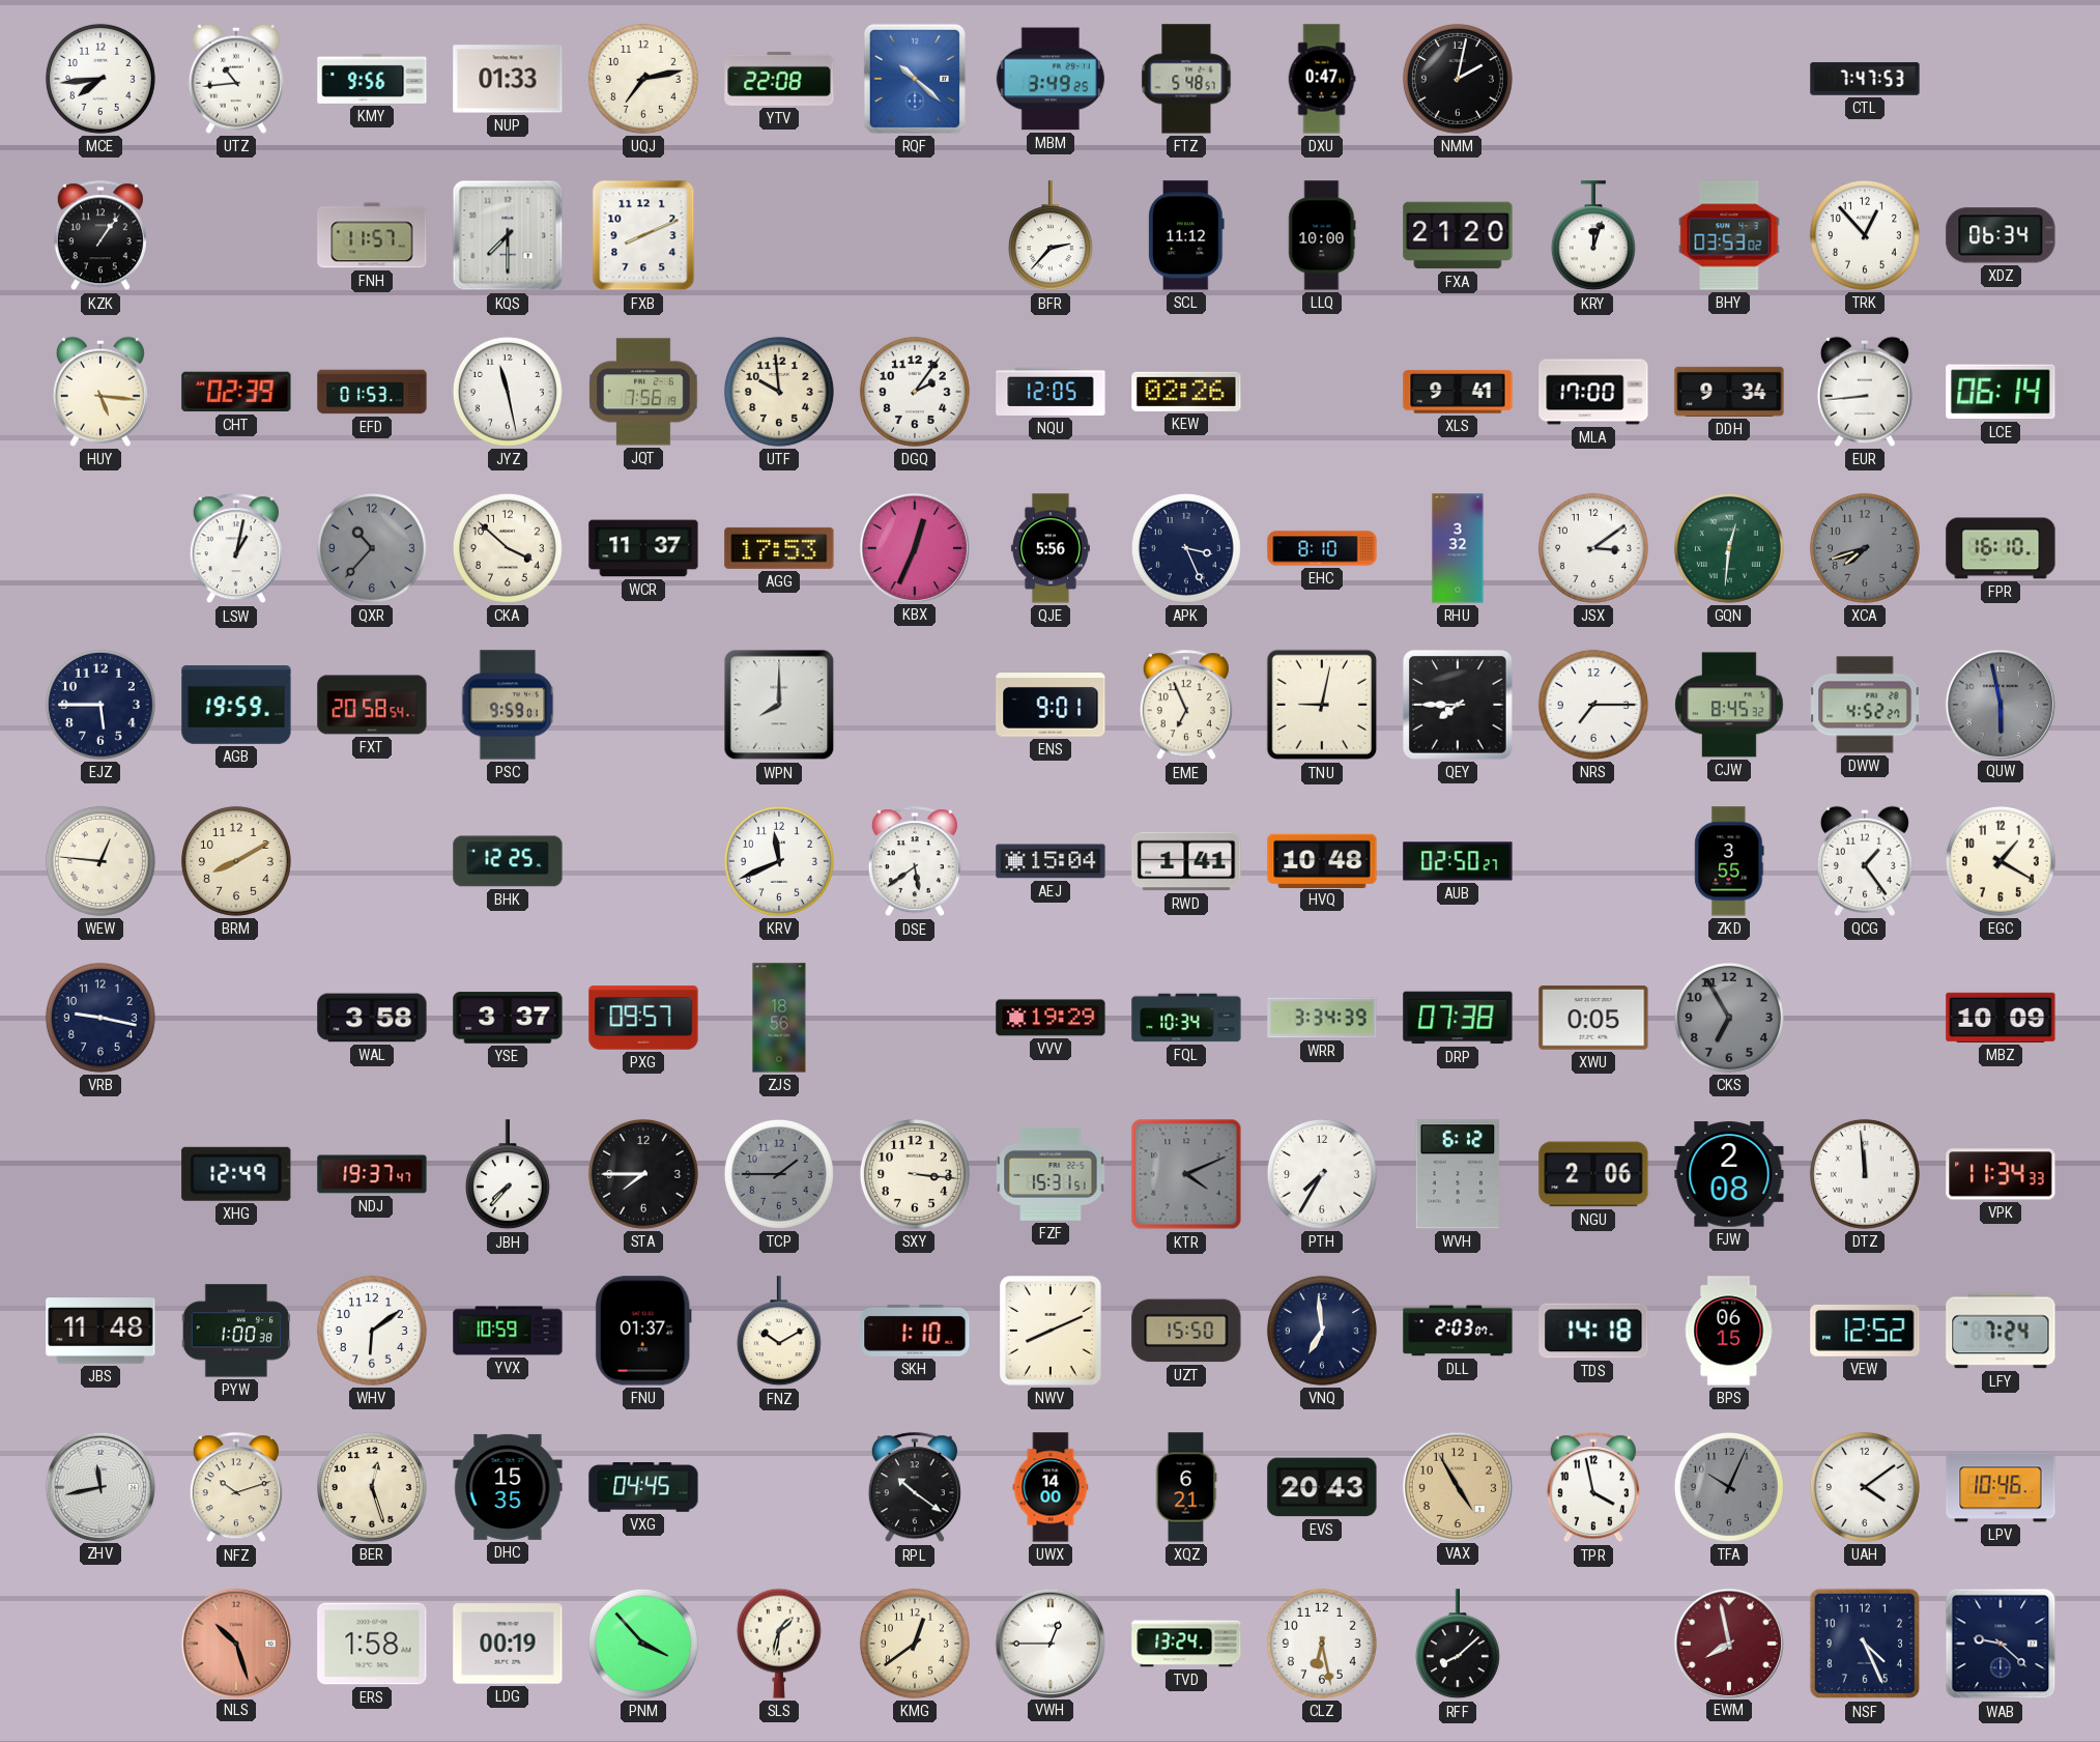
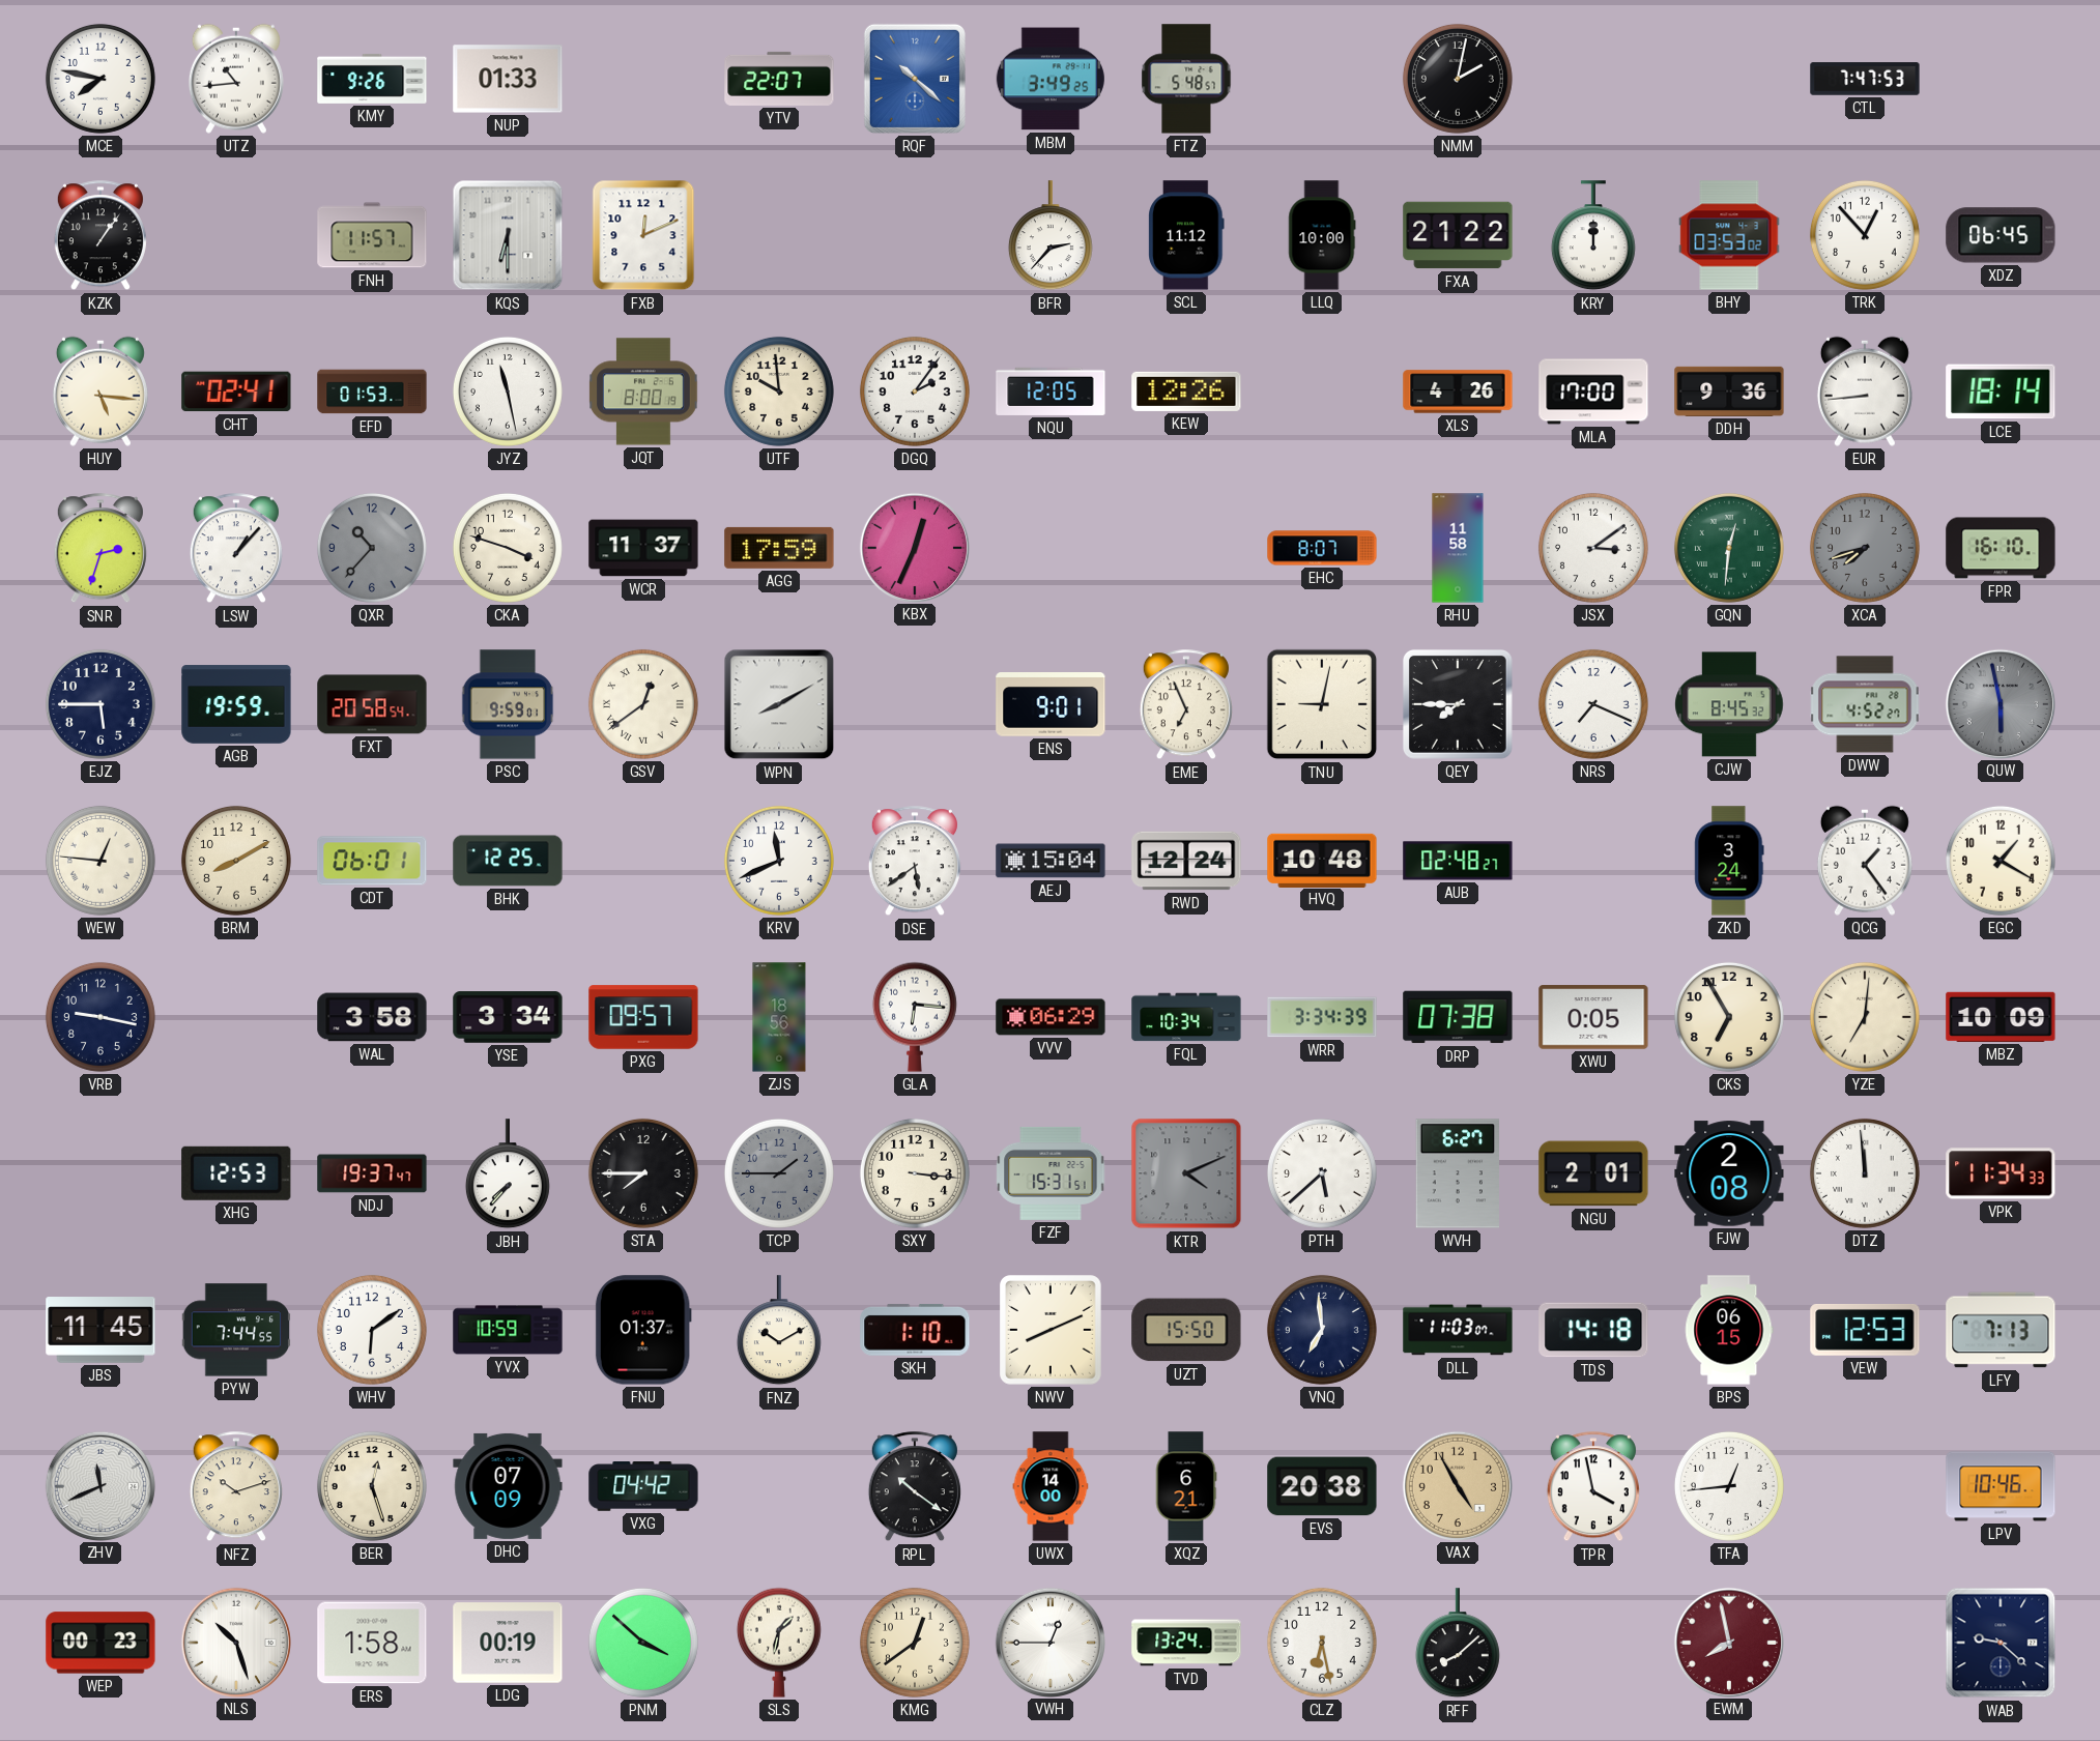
MCE: 7:44 -> 7:47 (100, 79)
KMY: 9:56 -> 9:26 (372, 79)
UQJ: 7:13 -> none (643, 79)
YTV: 22:08 -> 22:07 (779, 79)
DXU: 0:47 -> none (1322, 79)
KQS: 7:30 -> 6:30 (508, 235)
FXB: 8:11 -> 12:11 (643, 235)
FXA: 21:20 -> 21:22 (1458, 235)
KRY: 12:03 -> 12:00 (1593, 236)
XDZ: 06:34 -> 06:45 (2001, 235)
CHT: 02:39 -> 02:41 (236, 391)
JQT: 7:56 -> 8:00 (643, 391)
KEW: 02:26 -> 12:26 (1186, 391)
XLS: 9:41 -> 4:26 (1458, 391)
DDH: 9:34 -> 9:36 (1729, 391)
LCE: 06:14 -> 18:14 (2001, 391)
SNR: none -> 2:33 (100, 549)
LSW: 1:02 -> 1:07 (236, 549)
CKA: 3:52 -> 3:48 (508, 548)
AGG: 17:53 -> 17:59 (779, 548)
QJE: 5:56 -> none (1051, 548)
APK: 3:26 -> none (1186, 548)
EHC: 8:10 -> 8:07 (1322, 548)
RHU: 3:32 -> 11:58 (1458, 548)
GSV: none -> 12:39 (643, 704)
WPN: 8:00 -> 8:10 (779, 704)
NRS: 7:15 -> 7:19 (1593, 704)
CDT: none -> 06:01 (372, 861)
RWD: 1:41 -> 12:24 (1186, 861)
AUB: 02:50 -> 02:48 (1458, 861)
ZKD: 3:55 -> 3:24 (1729, 861)
YSE: 3:37 -> 3:34 (508, 1017)
GLA: none -> 6:16 (915, 1017)
VVV: 19:29 -> 06:29 (1051, 1017)
CKS dial: grey -> cream (1729, 1017)
YZE: none -> 7:01 (1865, 1017)
XHG: 12:49 -> 12:53 (236, 1173)
PTH: 7:35 -> 5:38 (1322, 1173)
WVH: 6:12 -> 6:27 (1457, 1173)
NGU: 2:06 -> 2:01 (1593, 1173)
JBS: 11:48 -> 11:45 (100, 1330)
PYW: 1:00 -> 7:44 (236, 1330)
DLL: 2:03 -> 11:03 (1458, 1330)
VEW: 12:52 -> 12:53 (1865, 1331)
LFY: 7:24 -> 7:13 (2001, 1330)
ZHV: 11:43 -> 11:41 (99, 1485)
DHC: 15:35 -> 07:09 (508, 1486)
VXG: 04:45 -> 04:42 (643, 1486)
EVS: 20:43 -> 20:38 (1322, 1486)
TFA: 10:04 -> 12:44 (1729, 1486)
TFA dial: grey -> white (1729, 1486)
UAH: 4:09 -> none (1865, 1487)
WEP: none -> 00:23 (100, 1643)
NLS dial: salmon -> white (235, 1642)
PNM: 3:53 -> 3:52 (643, 1643)
NSF: 4:26 -> none (1865, 1644)
